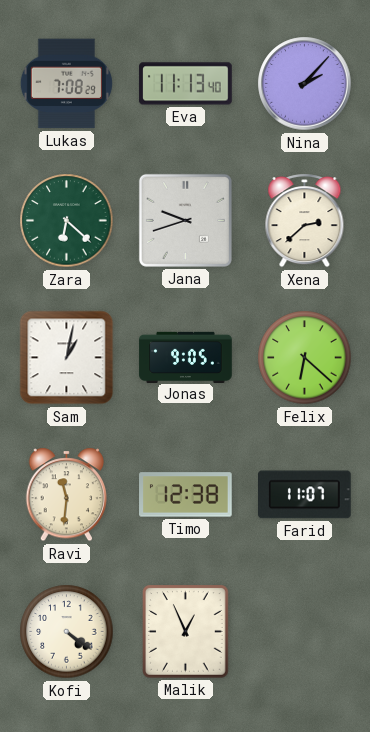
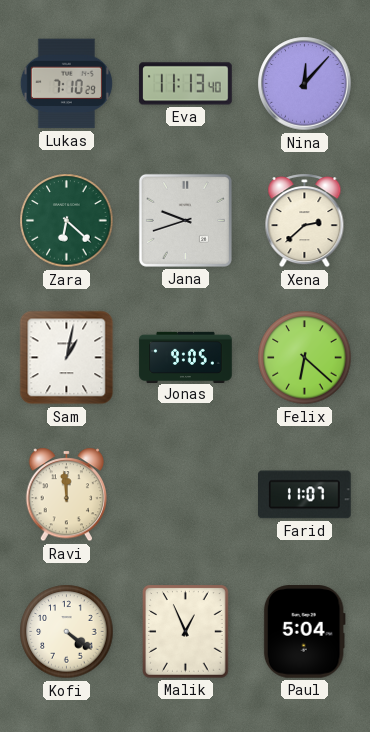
Lukas: 7:08 -> 7:10 (66, 84)
Nina: 2:07 -> 12:07 (305, 84)
Ravi: 11:31 -> 11:59 (67, 495)
Timo: 12:38 -> none (186, 495)
Paul: none -> 5:04 (304, 632)
